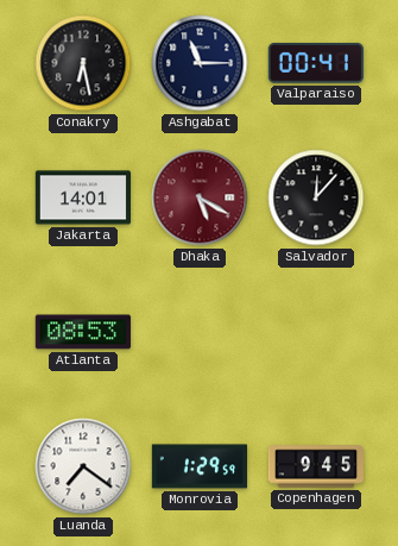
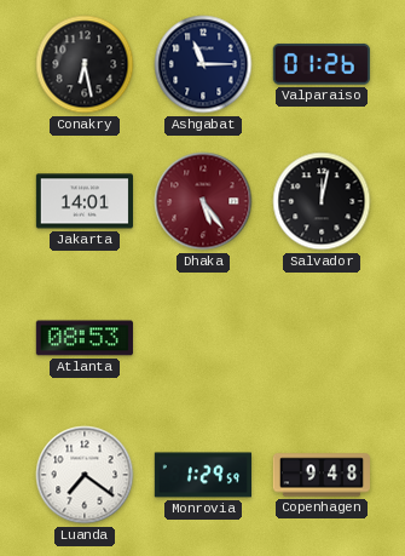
Valparaiso: 00:41 -> 01:26 (322, 64)
Dhaka: 5:20 -> 5:24 (203, 201)
Salvador: 12:07 -> 12:02 (322, 201)
Copenhagen: 9:45 -> 9:48 (320, 475)
